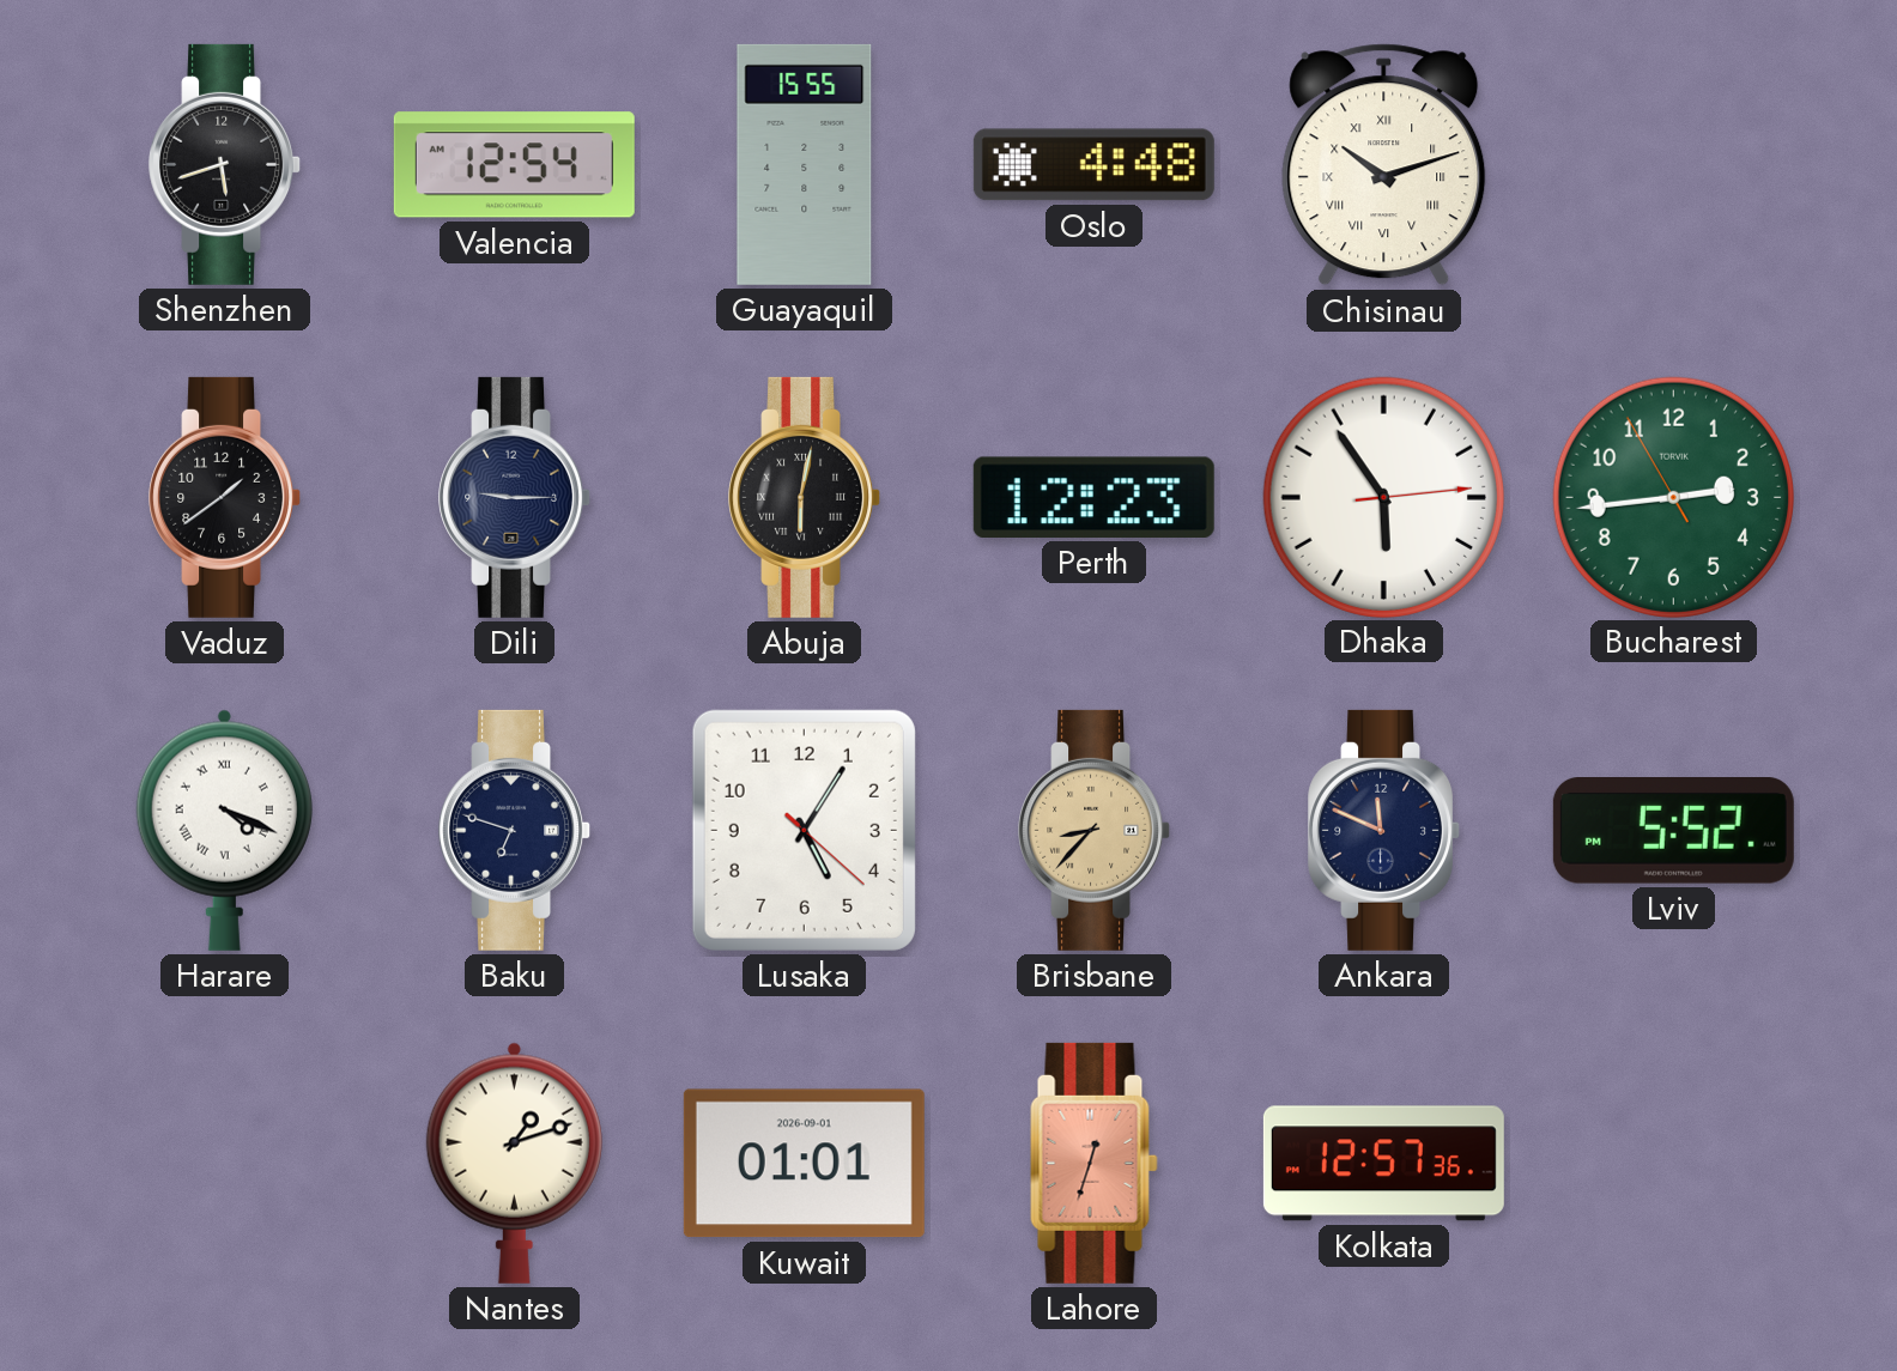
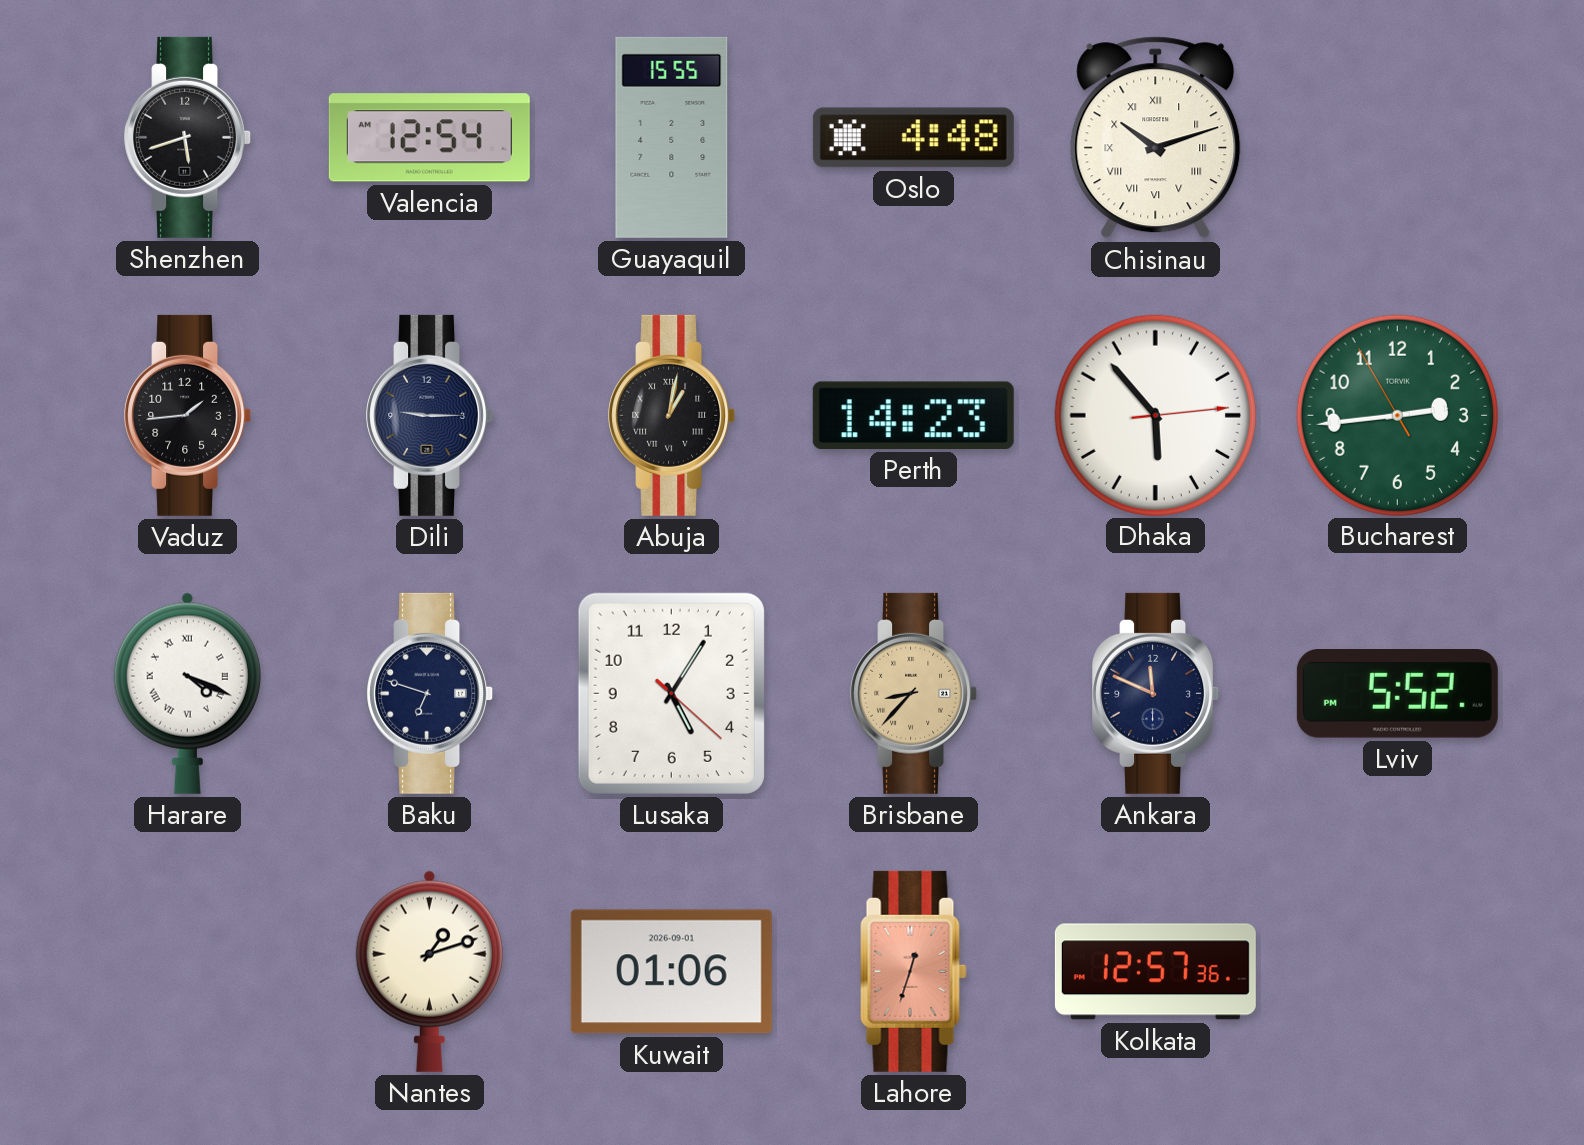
Vaduz: 1:39 -> 1:44 (188, 415)
Abuja: 6:02 -> 1:02 (672, 415)
Perth: 12:23 -> 14:23 (913, 415)
Dhaka: 5:54 -> 5:53 (1155, 415)
Kuwait: 01:01 -> 01:06 (671, 972)
